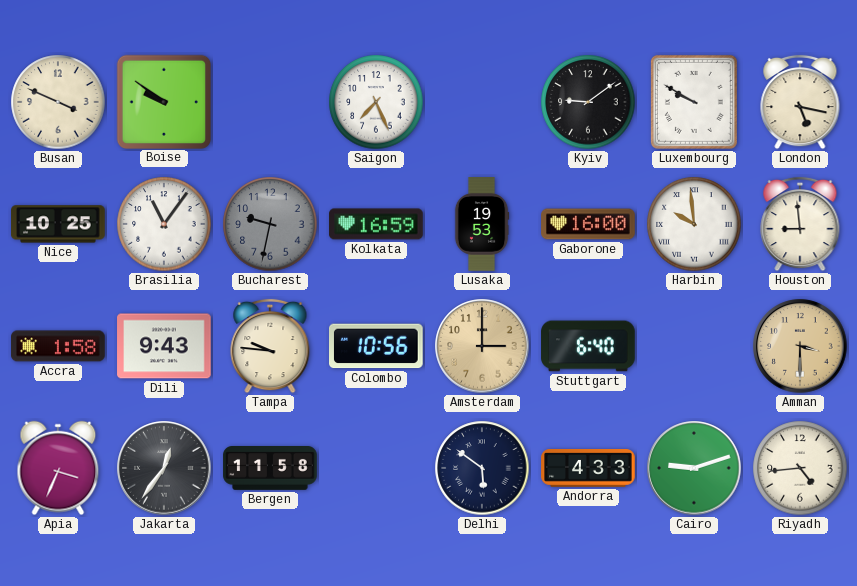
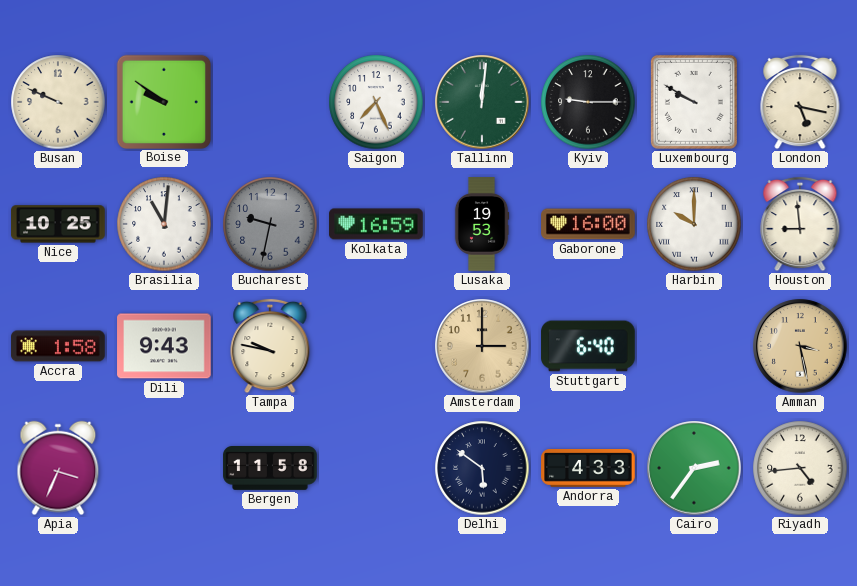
Busan: 3:49 -> 9:49 (58, 102)
Tallinn: none -> 12:01 (482, 102)
Kyiv: 9:09 -> 9:15 (588, 102)
Brasilia: 11:06 -> 11:01 (164, 224)
Harbin: 9:59 -> 10:00 (694, 224)
Tampa: 9:46 -> 9:47 (270, 346)
Colombo: 10:56 -> none (377, 346)
Amman: 3:30 -> 3:28 (800, 346)
Jakarta: 12:36 -> none (164, 468)
Cairo: 9:12 -> 2:36 (694, 468)
